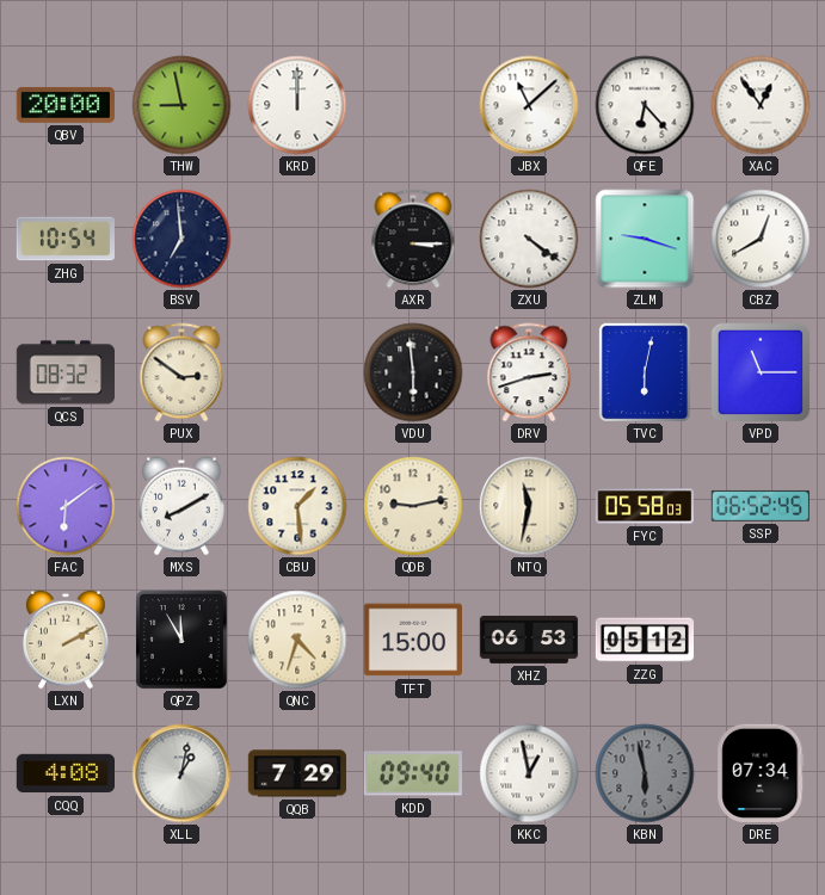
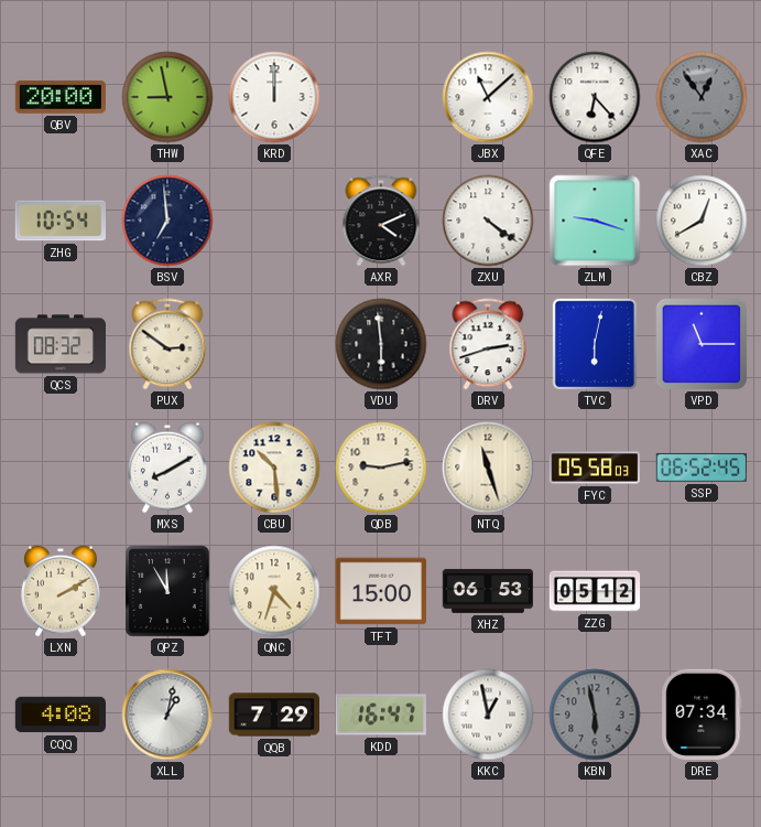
XAC dial: white -> grey (702, 97)
AXR: 3:15 -> 4:11 (381, 221)
FAC: 6:09 -> none (66, 506)
CBU: 1:29 -> 10:29 (274, 468)
NTQ: 11:32 -> 11:27 (488, 468)
KDD: 09:40 -> 16:47 (381, 715)
